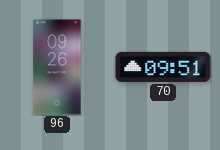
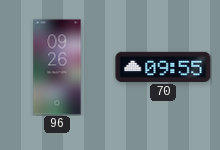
70: 09:51 -> 09:55 (163, 67)
